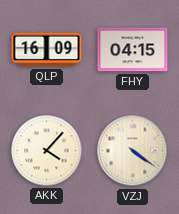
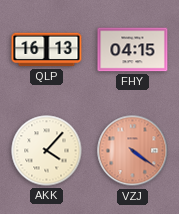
QLP: 16:09 -> 16:13 (47, 50)
VZJ dial: cream -> salmon (133, 151)
